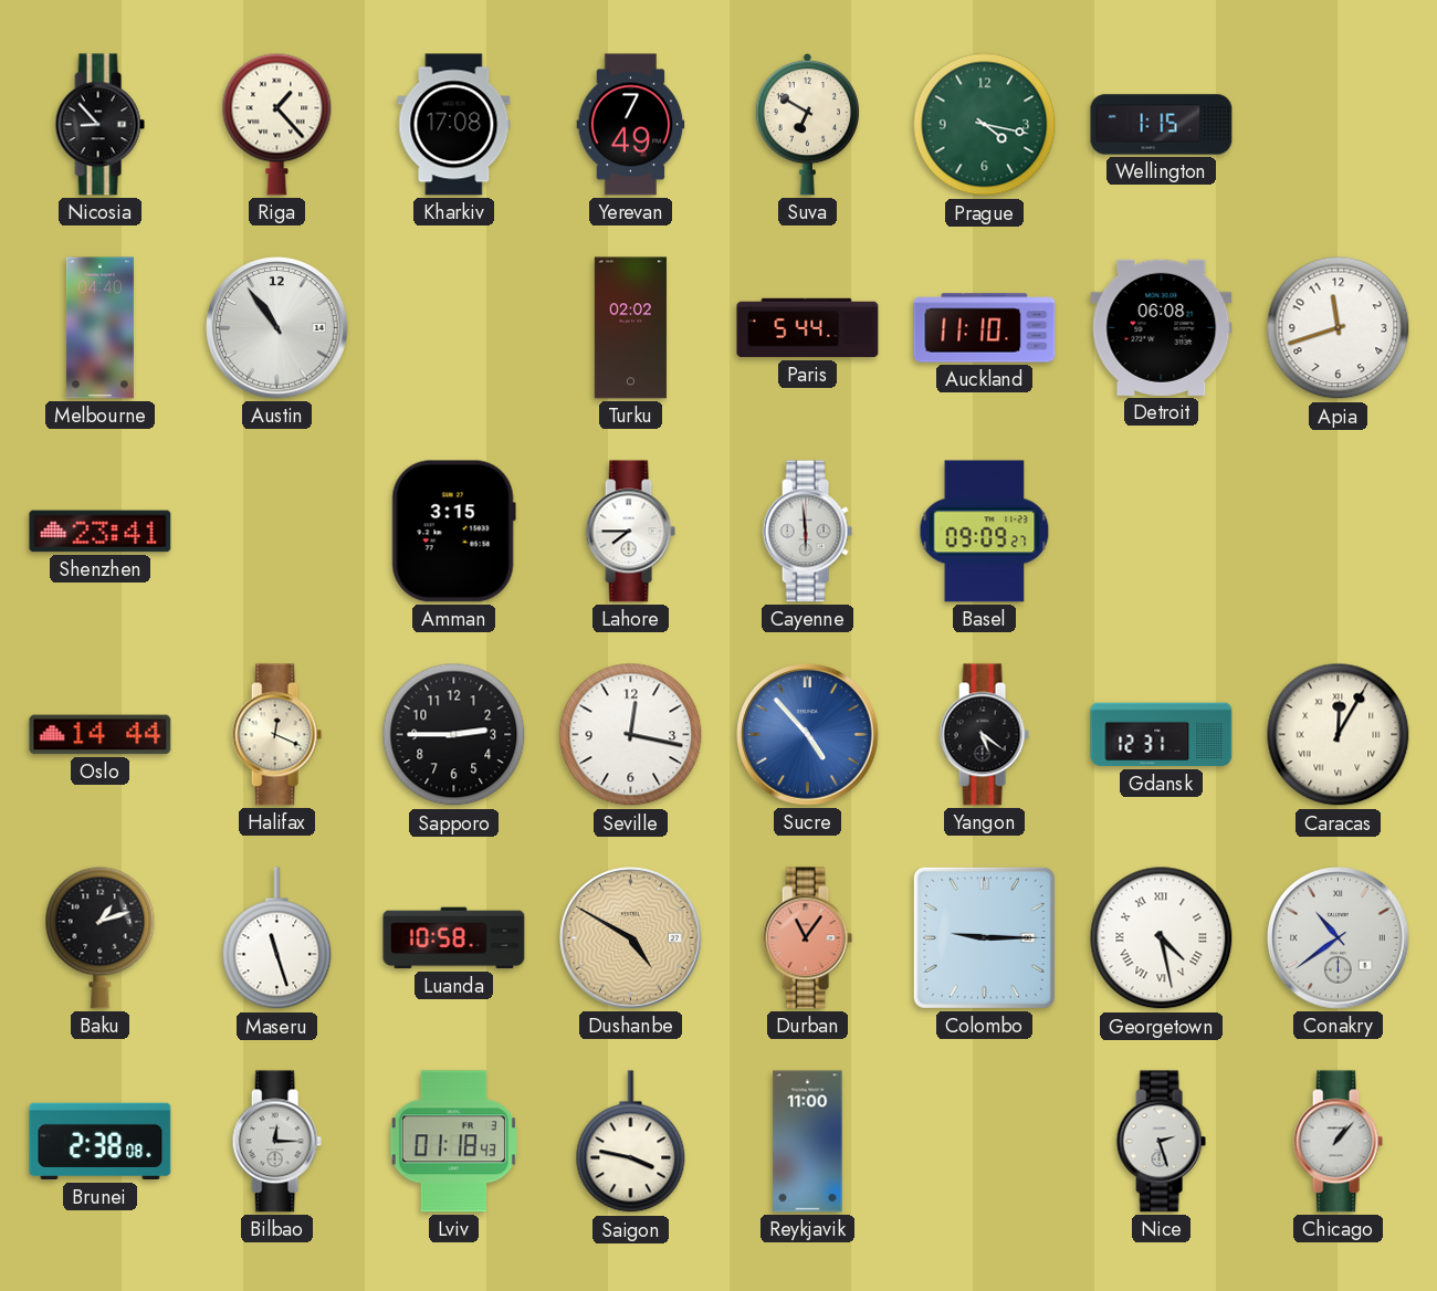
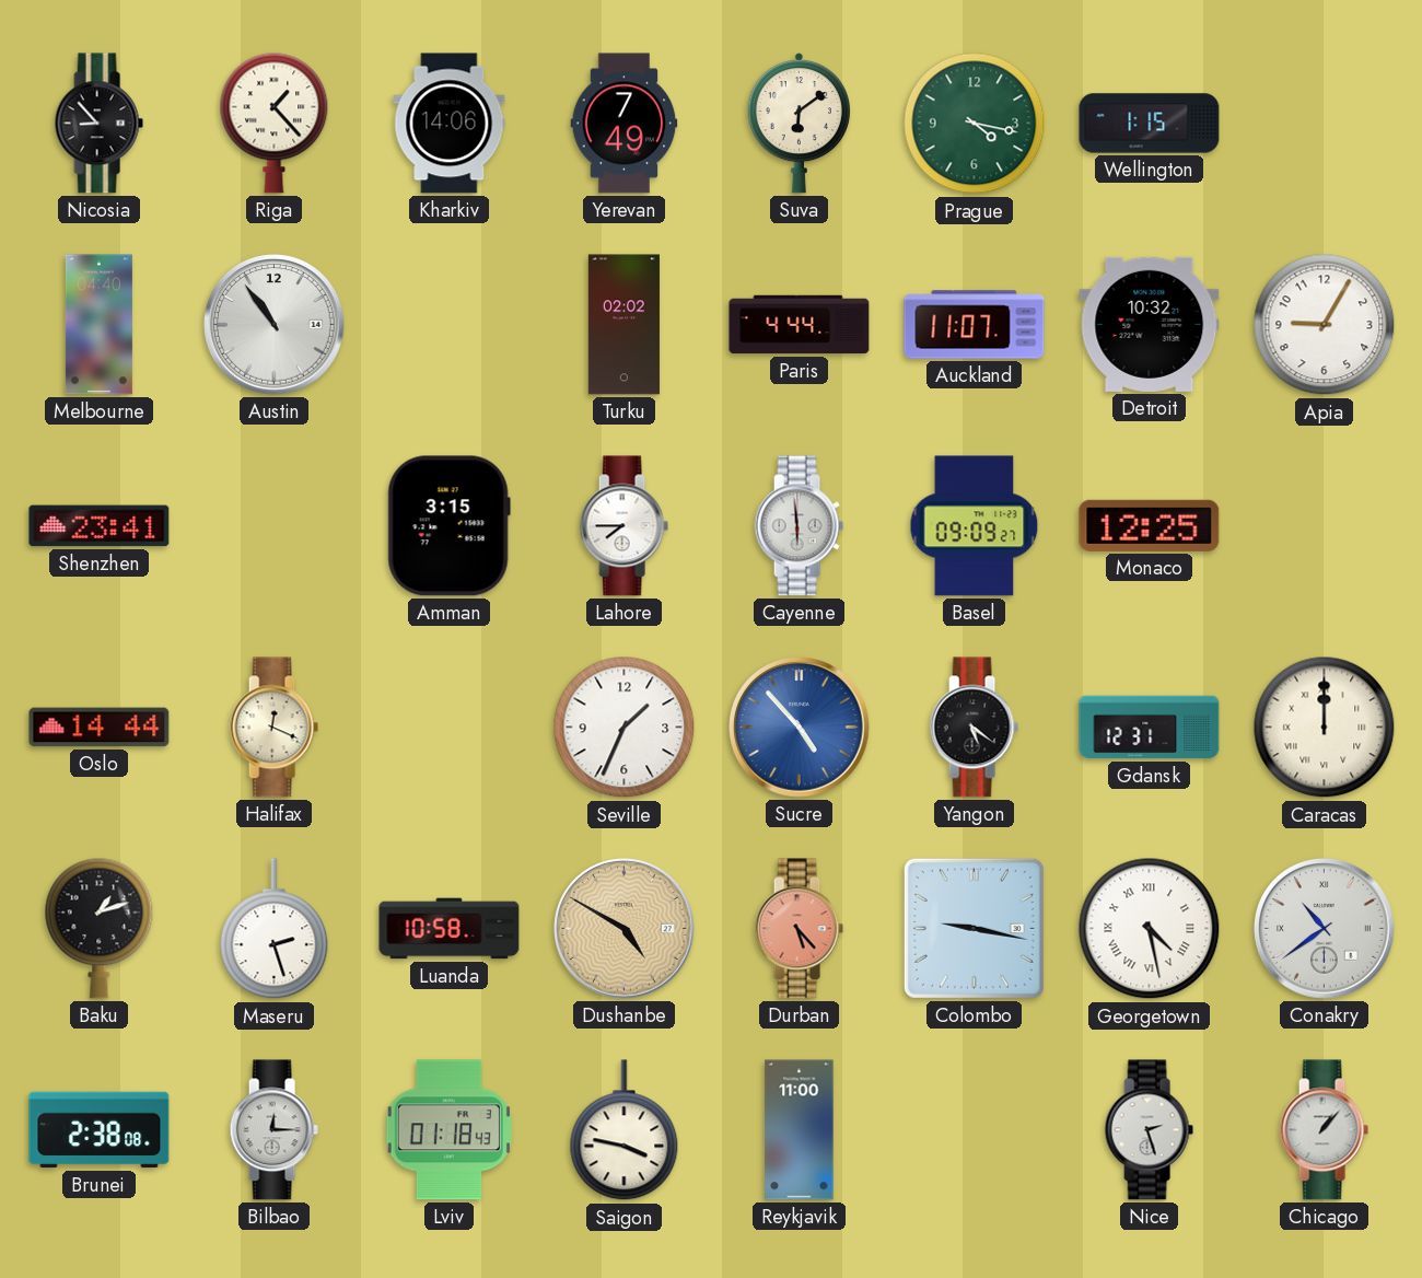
Kharkiv: 17:08 -> 14:06 (450, 124)
Suva: 6:50 -> 6:09 (799, 123)
Paris: 5:44 -> 4:44 (800, 325)
Auckland: 11:10 -> 11:07 (975, 325)
Detroit: 06:08 -> 10:32 (1150, 324)
Apia: 11:42 -> 9:05 (1325, 325)
Monaco: none -> 12:25 (1150, 525)
Sapporo: 2:45 -> none (454, 735)
Seville: 12:17 -> 1:34 (625, 728)
Caracas: 12:05 -> 12:00 (1325, 728)
Maseru: 11:27 -> 2:27 (275, 929)
Durban: 11:06 -> 5:23 (799, 929)
Colombo: 9:15 -> 9:17 (974, 928)
